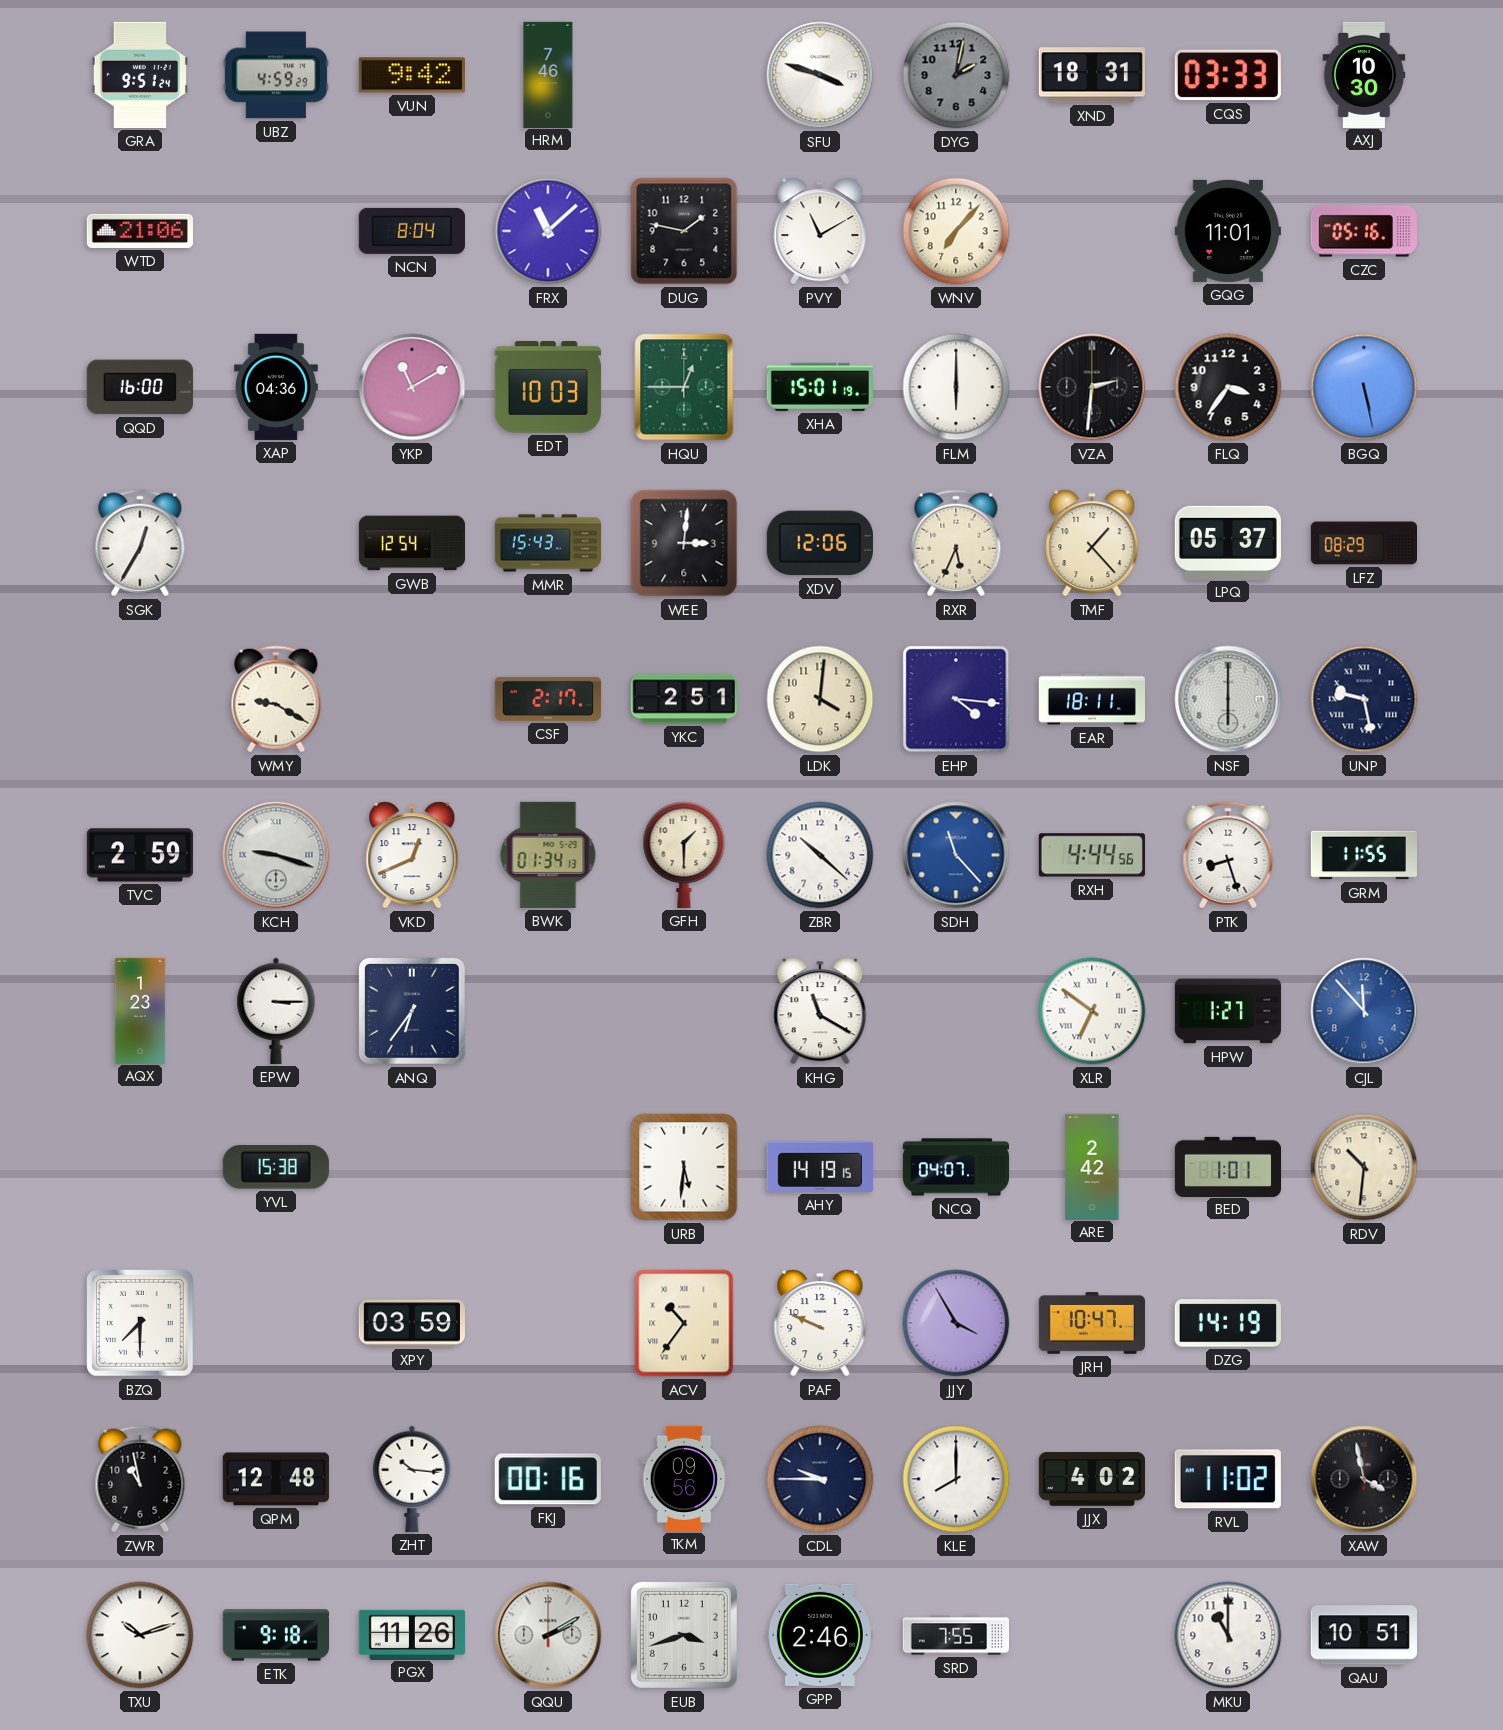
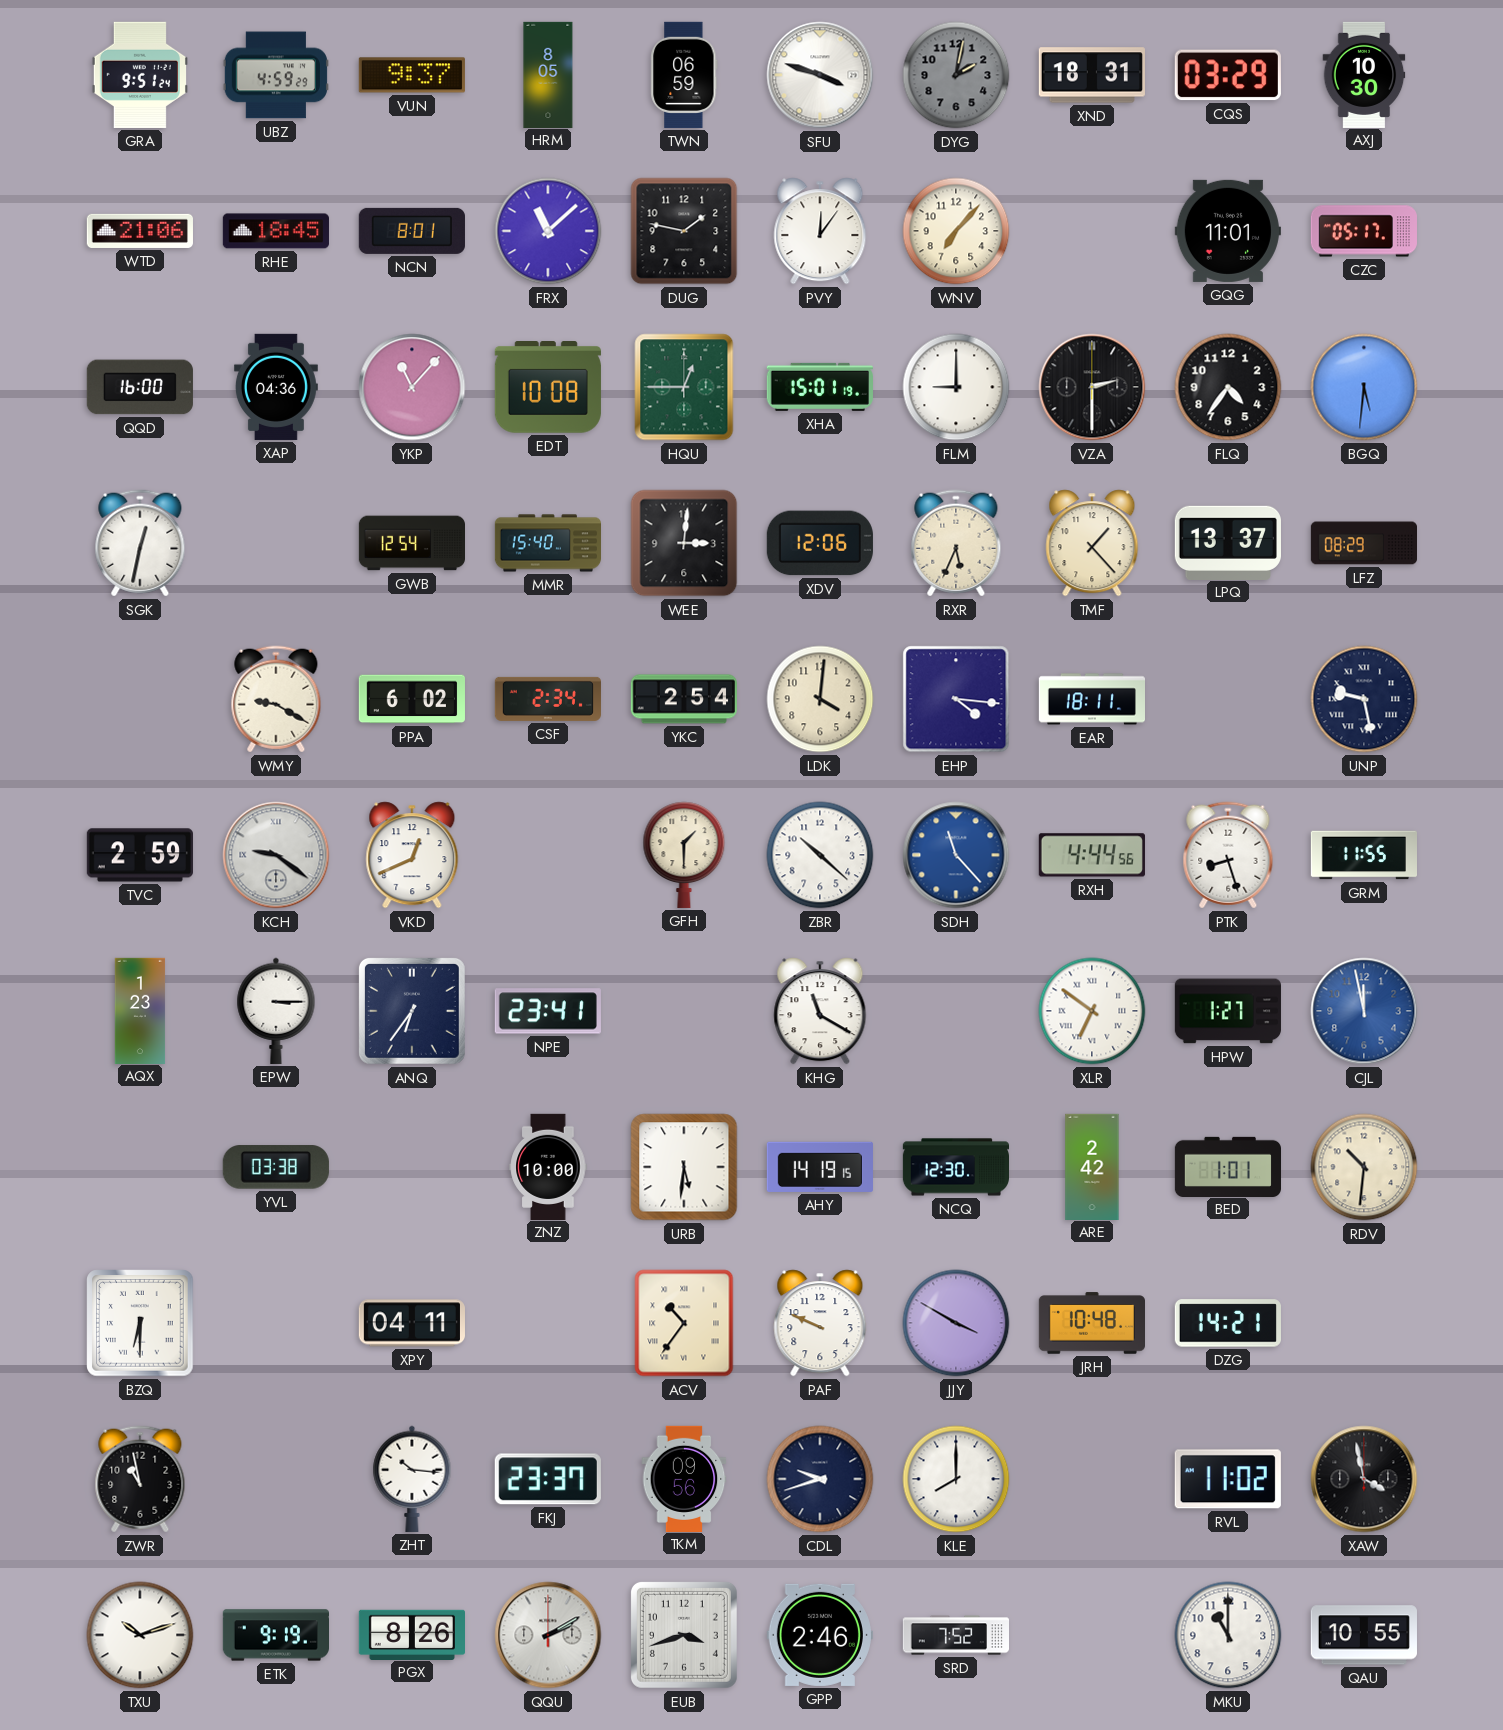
VUN: 9:42 -> 9:37 (412, 75)
HRM: 7:46 -> 8:05 (548, 74)
TWN: none -> 06:59 (684, 75)
CQS: 03:33 -> 03:29 (1228, 75)
RHE: none -> 18:45 (276, 231)
NCN: 8:04 -> 8:01 (412, 231)
PVY: 11:10 -> 12:06 (820, 231)
CZC: 05:16 -> 05:17 (1364, 231)
YKP: 11:10 -> 11:07 (412, 387)
EDT: 10:03 -> 10:08 (548, 388)
FLM: 6:00 -> 9:00 (956, 387)
VZA: 2:31 -> 2:30 (1092, 387)
FLQ: 3:36 -> 4:36 (1228, 387)
BGQ: 5:28 -> 5:31 (1364, 387)
SGK: 12:35 -> 12:32 (140, 543)
MMR: 15:43 -> 15:40 (547, 543)
LPQ: 05:37 -> 13:37 (1228, 542)
PPA: none -> 6:02 (412, 699)
CSF: 2:17 -> 2:34 (548, 699)
YKC: 2:51 -> 2:54 (684, 699)
NSF: 6:00 -> none (1228, 699)
KCH: 9:18 -> 9:21 (276, 855)
BWK: 01:34 -> none (548, 855)
NPE: none -> 23:41 (548, 1011)
CJL: 11:53 -> 11:58 (1364, 1011)
YVL: 15:38 -> 03:38 (276, 1167)
ZNZ: none -> 10:00 (548, 1166)
NCQ: 04:07 -> 12:30 (955, 1167)
BZQ: 7:30 -> 6:30 (140, 1323)
XPY: 03:59 -> 04:11 (412, 1323)
JJY: 3:55 -> 3:50 (956, 1323)
JRH: 10:47 -> 10:48 (1091, 1323)
DZG: 14:19 -> 14:21 (1228, 1323)
QPM: 12:48 -> none (276, 1479)
FKJ: 00:16 -> 23:37 (548, 1479)
CDL: 9:45 -> 9:42 (820, 1479)
JJX: 4:02 -> none (1091, 1479)
ETK: 9:18 -> 9:19 (275, 1635)
PGX: 11:26 -> 8:26 (411, 1634)
SRD: 7:55 -> 7:52 (955, 1635)
QAU: 10:51 -> 10:55 (1364, 1635)
